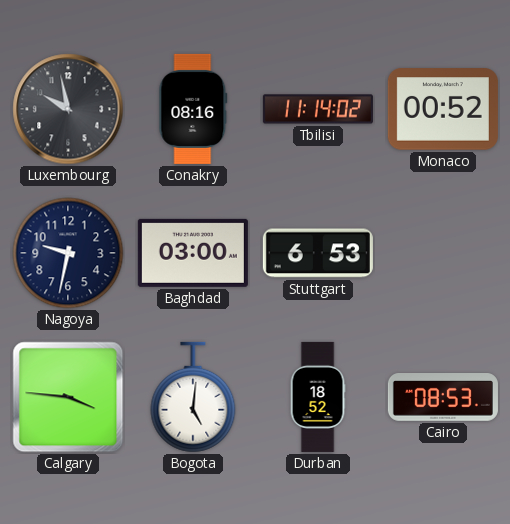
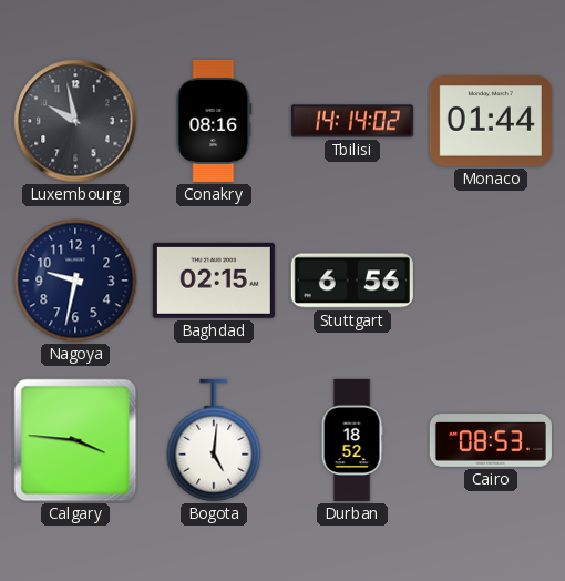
Tbilisi: 11:14 -> 14:14 (352, 121)
Monaco: 00:52 -> 01:44 (491, 121)
Baghdad: 03:00 -> 02:15 (214, 281)
Stuttgart: 6:53 -> 6:56 (352, 281)
